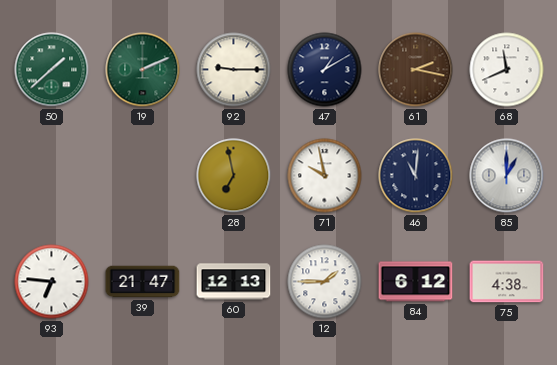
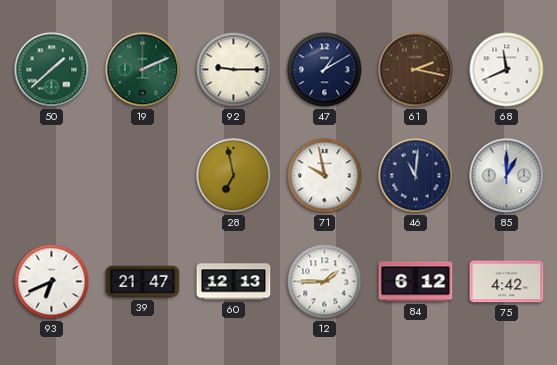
93: 6:46 -> 6:41 (52, 282)
75: 4:38 -> 4:42 (507, 282)
